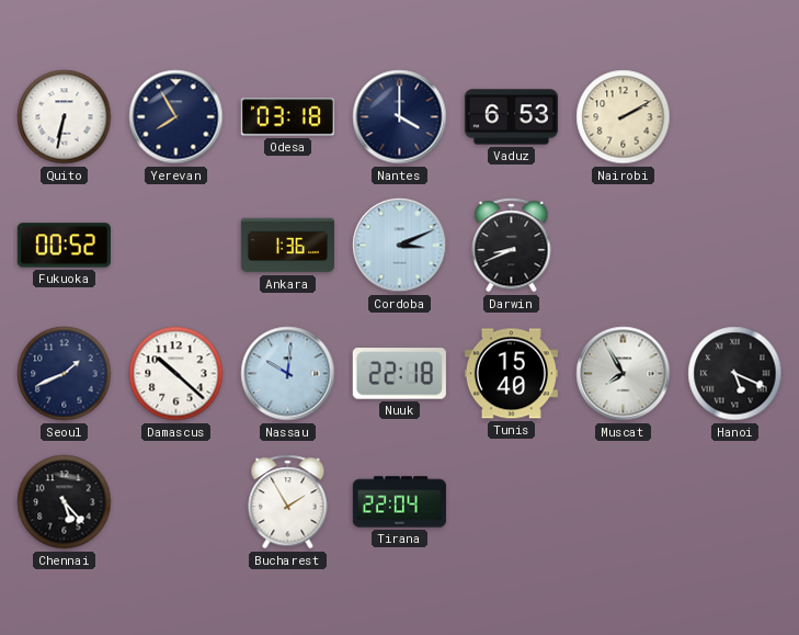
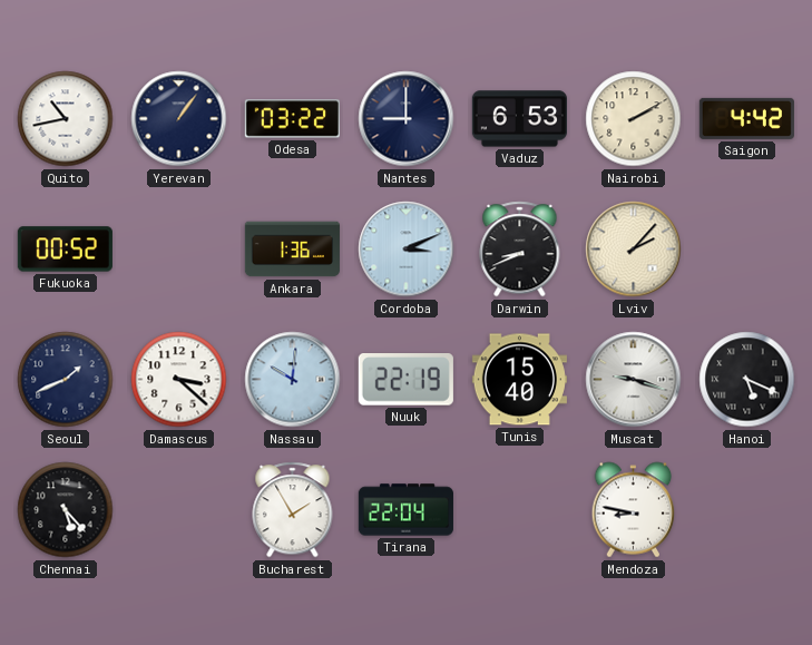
Quito: 6:32 -> 10:43 (66, 119)
Yerevan: 7:55 -> 1:06 (179, 119)
Odesa: 03:18 -> 03:22 (292, 119)
Nantes: 4:00 -> 9:00 (407, 119)
Saigon: none -> 4:42 (746, 118)
Lviv: none -> 2:07 (634, 250)
Damascus: 10:22 -> 3:22 (179, 380)
Nuuk: 22:18 -> 22:19 (405, 380)
Muscat: 7:55 -> 9:18 (634, 380)
Mendoza: none -> 8:47 (634, 510)
